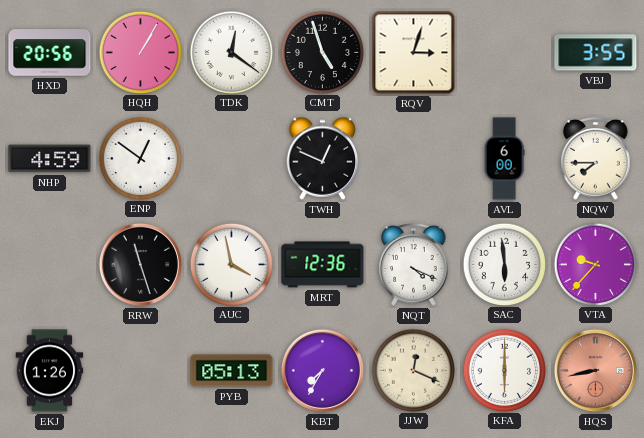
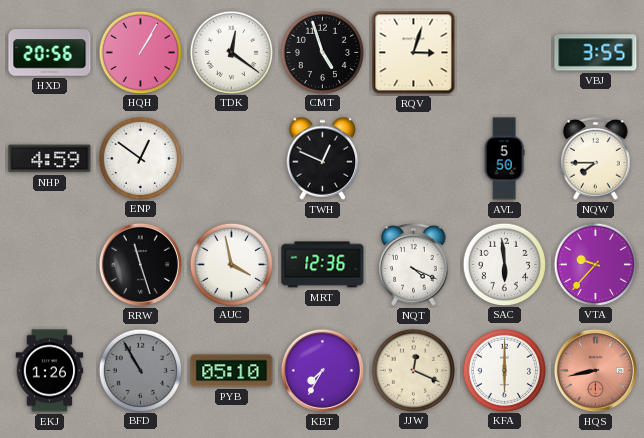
AVL: 6:00 -> 5:50 (504, 159)
BFD: none -> 10:55 (140, 370)
PYB: 05:13 -> 05:10 (232, 371)
